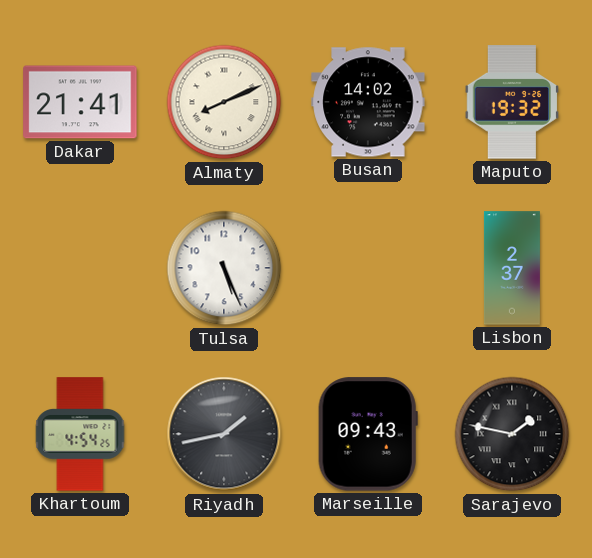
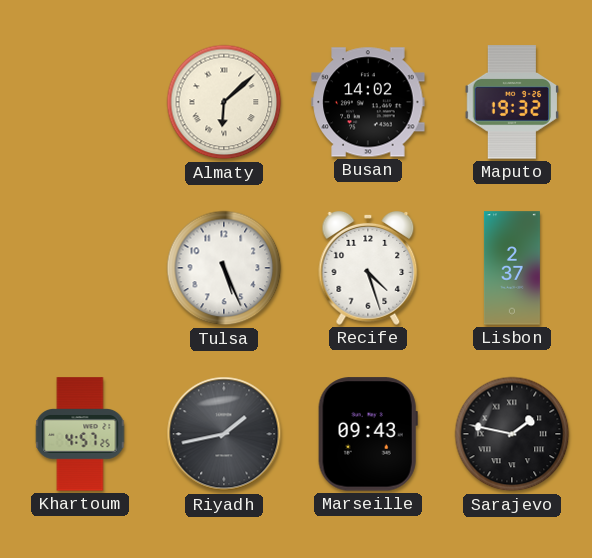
Dakar: 21:41 -> none (80, 102)
Almaty: 8:11 -> 6:08 (224, 102)
Recife: none -> 4:27 (368, 268)
Khartoum: 4:54 -> 4:57 (80, 434)
